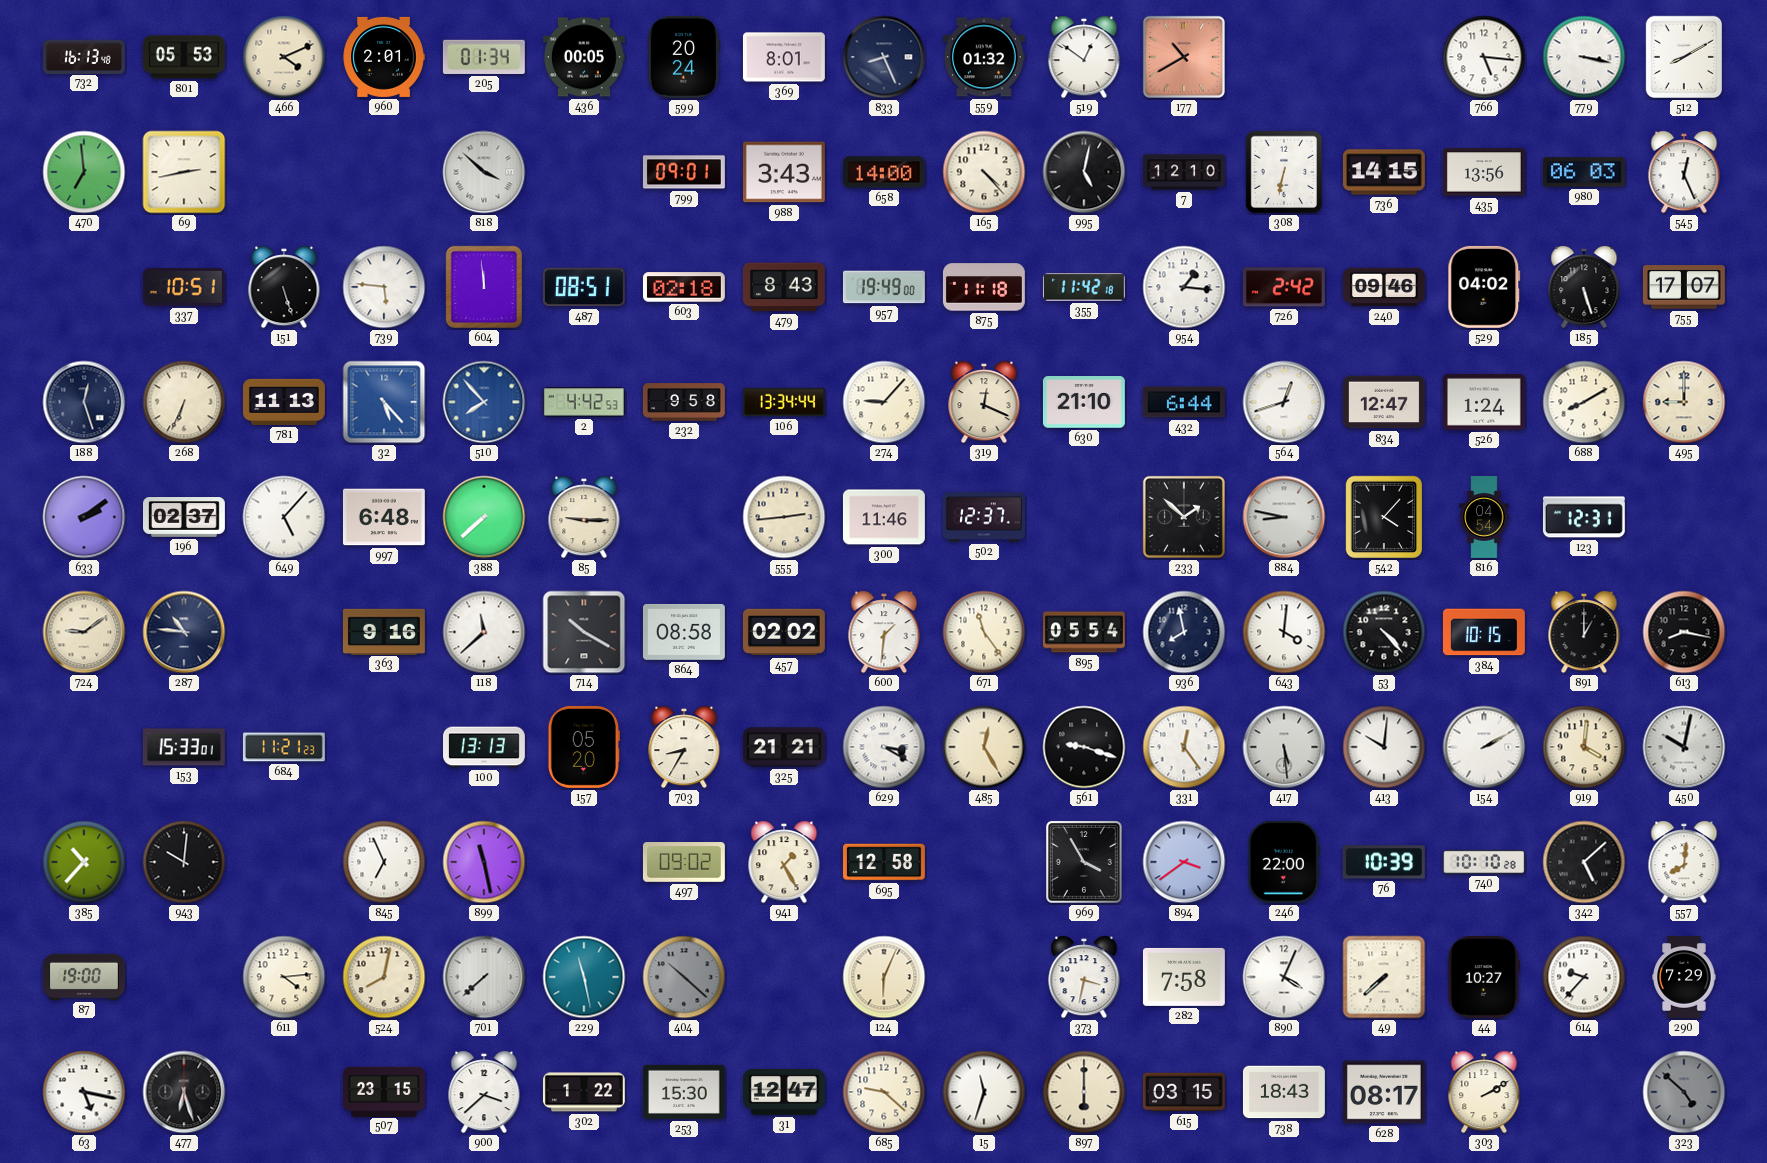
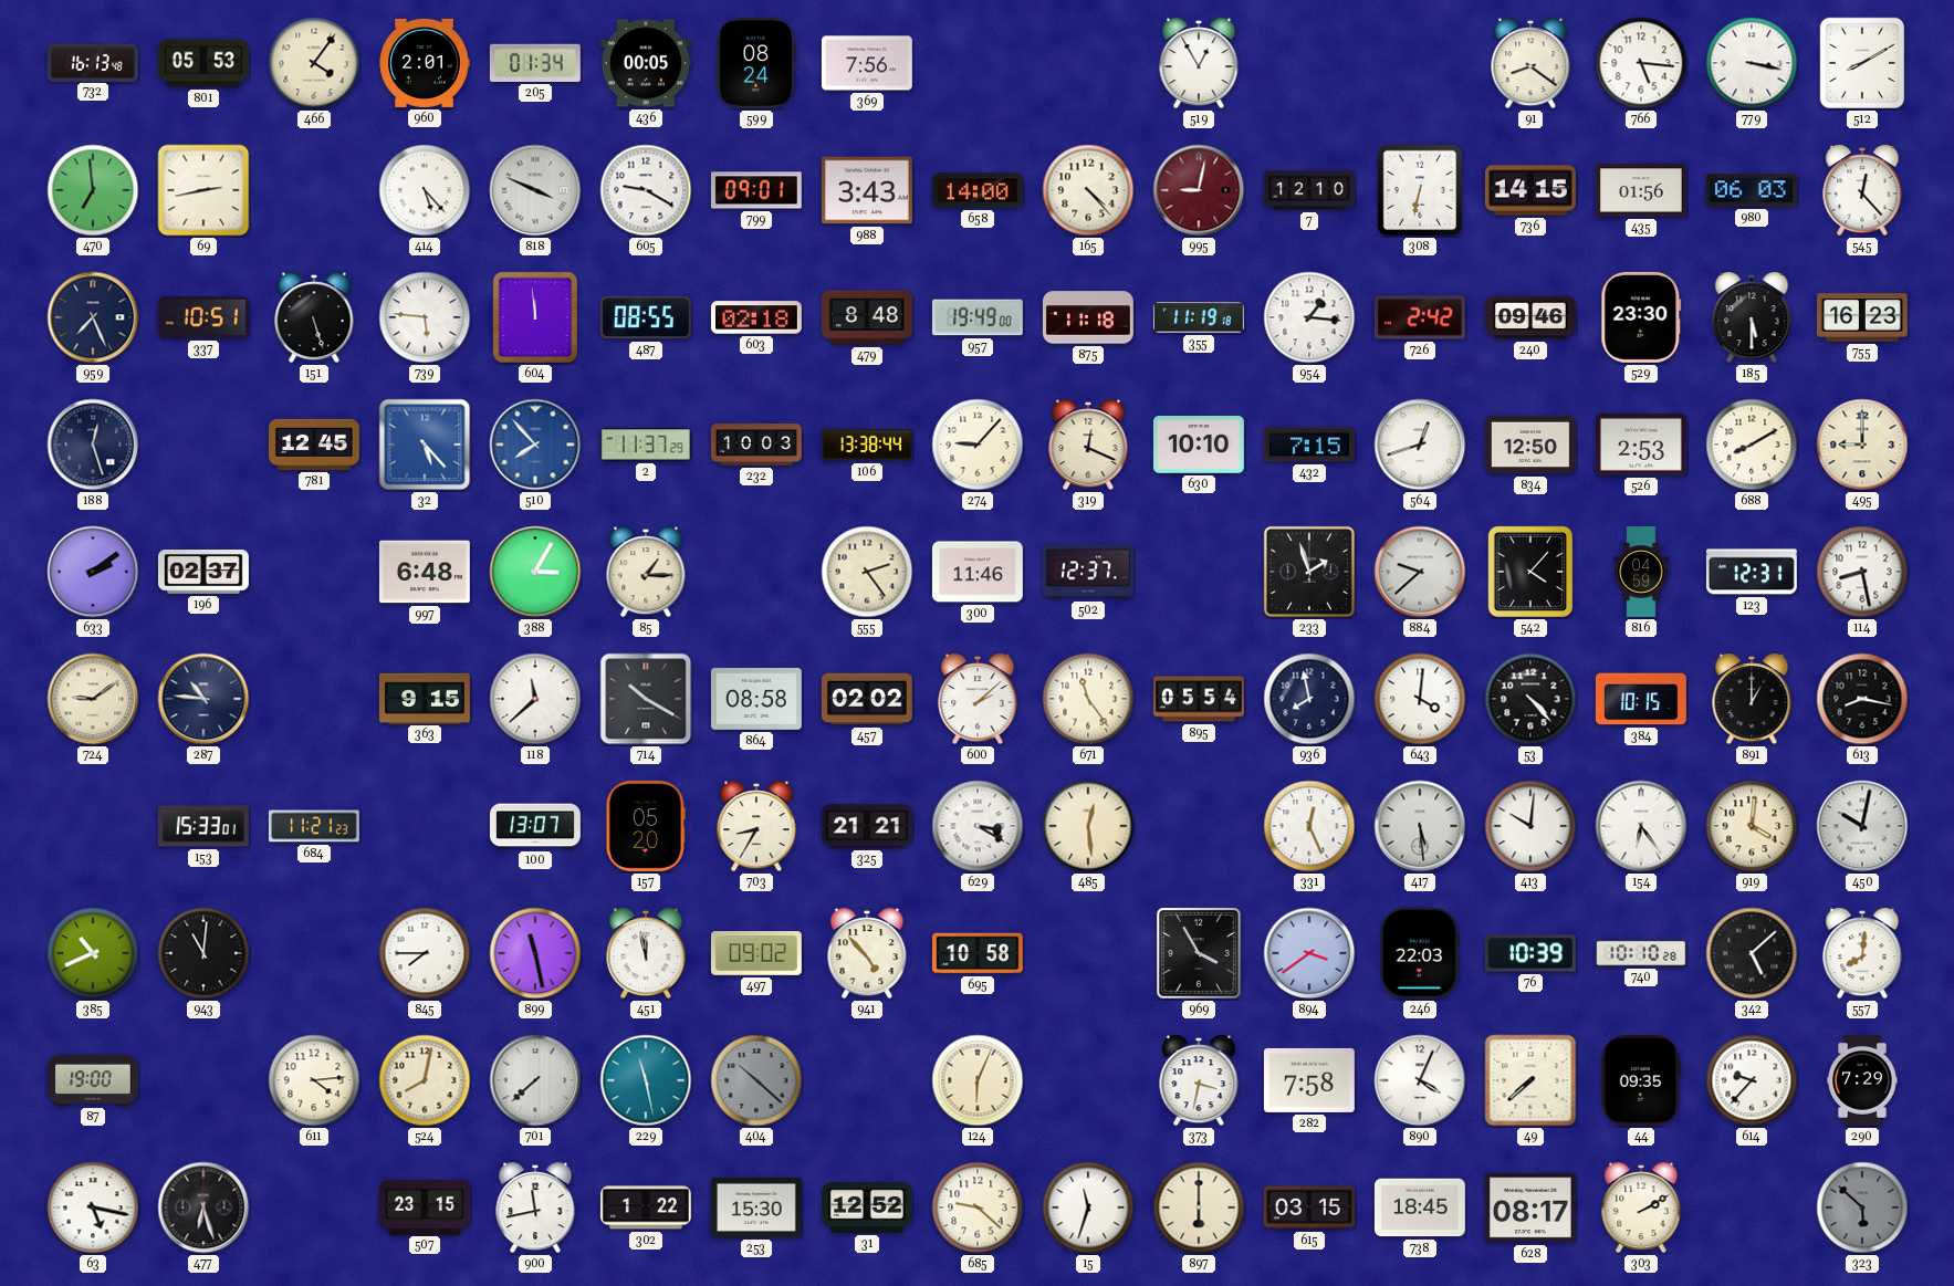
466: 4:11 -> 4:06 (314, 63)
599: 20:24 -> 08:24 (756, 63)
369: 8:01 -> 7:56 (867, 63)
833: 8:26 -> none (884, 57)
559: 01:32 -> none (984, 57)
519: 12:51 -> 12:55 (1199, 63)
177: 10:40 -> none (1184, 57)
91: none -> 8:21 (1530, 63)
414: none -> 5:23 (425, 190)
818: 3:52 -> 3:49 (535, 190)
605: none -> 9:20 (646, 190)
995: 5:02 -> 9:02 (1199, 190)
995 dial: black -> burgundy (1199, 190)
435: 13:56 -> 01:56 (1641, 190)
545: 12:26 -> 12:23 (1862, 190)
959: none -> 7:26 (93, 317)
487: 08:51 -> 08:55 (646, 317)
479: 8:43 -> 8:48 (867, 317)
355: 11:42 -> 11:19 (1199, 317)
529: 04:02 -> 23:30 (1641, 317)
185: 5:27 -> 5:30 (1752, 317)
755: 17:07 -> 16:23 (1862, 317)
268: 6:34 -> none (184, 402)
781: 11:13 -> 12:45 (315, 445)
2: 4:42 -> 11:37 (646, 445)
232: 9:58 -> 10:03 (756, 445)
106: 13:34 -> 13:38 (868, 445)
630: 21:10 -> 10:10 (1199, 446)
432: 6:44 -> 7:15 (1309, 445)
834: 12:47 -> 12:50 (1530, 445)
526: 1:24 -> 2:53 (1641, 445)
649: 5:07 -> none (284, 517)
388: 7:38 -> 3:05 (535, 572)
85: 9:15 -> 1:15 (646, 572)
555: 2:44 -> 2:24 (867, 572)
233: 1:52 -> 1:57 (1309, 572)
884: 8:47 -> 9:38 (1420, 572)
816: 04:54 -> 04:59 (1641, 573)
114: none -> 8:28 (1862, 572)
363: 9:16 -> 9:15 (425, 698)
600: 1:31 -> 2:08 (978, 699)
100: 13:13 -> 13:07 (536, 826)
485: 12:25 -> 12:29 (1088, 826)
561: 9:18 -> none (1084, 747)
331: 12:24 -> 12:26 (1309, 826)
154: 2:10 -> 6:24 (1641, 826)
385: 10:37 -> 10:41 (93, 953)
943: 10:01 -> 11:01 (203, 953)
845: 6:56 -> 7:45 (425, 953)
451: none -> 11:58 (646, 953)
941: 1:25 -> 4:53 (867, 953)
695: 12:58 -> 10:58 (979, 953)
246: 22:00 -> 22:03 (1420, 953)
44: 10:27 -> 09:35 (1641, 1080)
900: 3:38 -> 11:43 (535, 1207)
31: 12:47 -> 12:52 (867, 1207)
738: 18:43 -> 18:45 (1420, 1207)
323: 4:52 -> 5:52 (1862, 1207)
